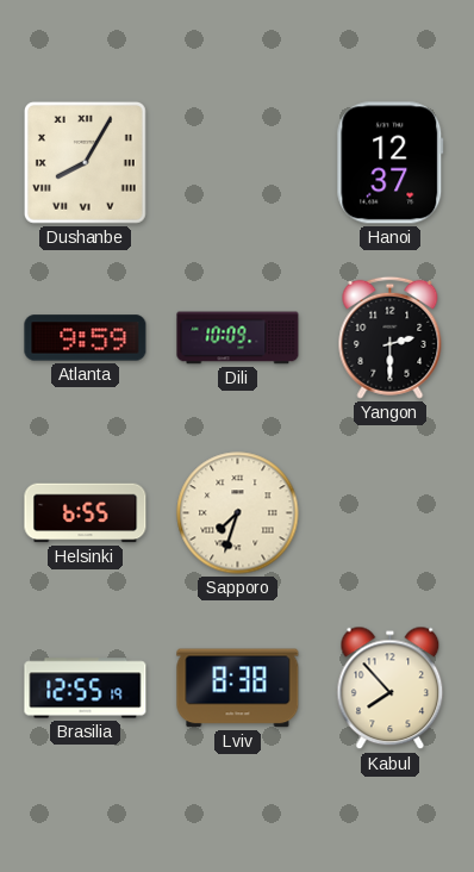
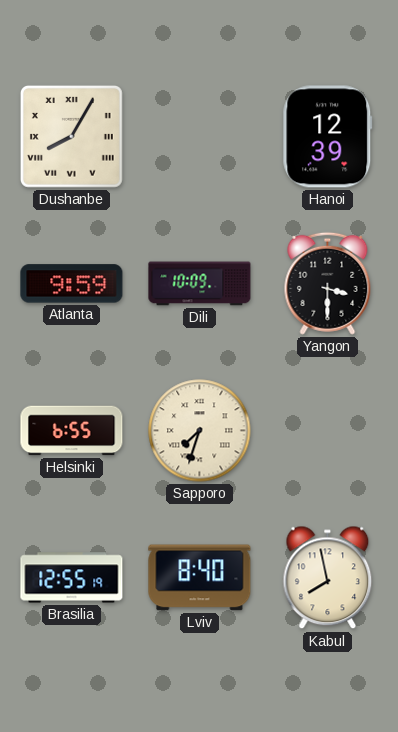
Hanoi: 12:37 -> 12:39 (328, 137)
Yangon: 2:30 -> 3:30 (328, 283)
Lviv: 8:38 -> 8:40 (200, 578)
Kabul: 7:53 -> 7:58 (328, 578)
